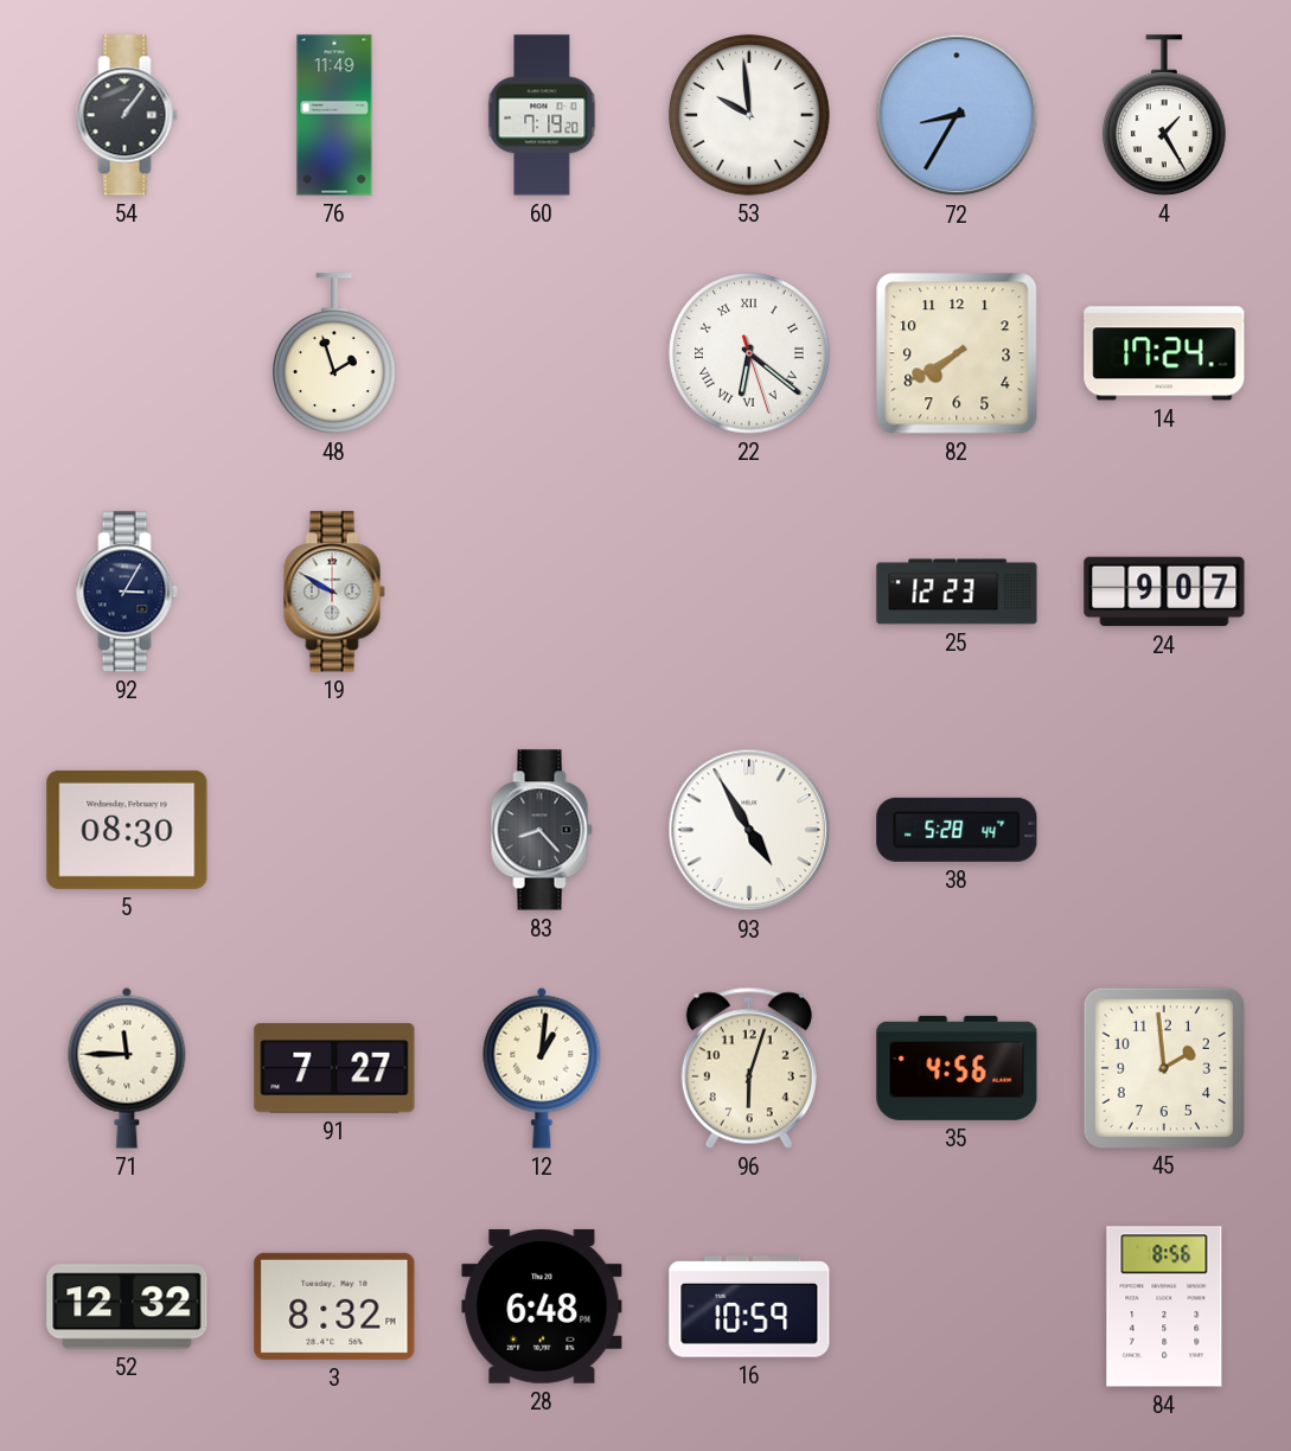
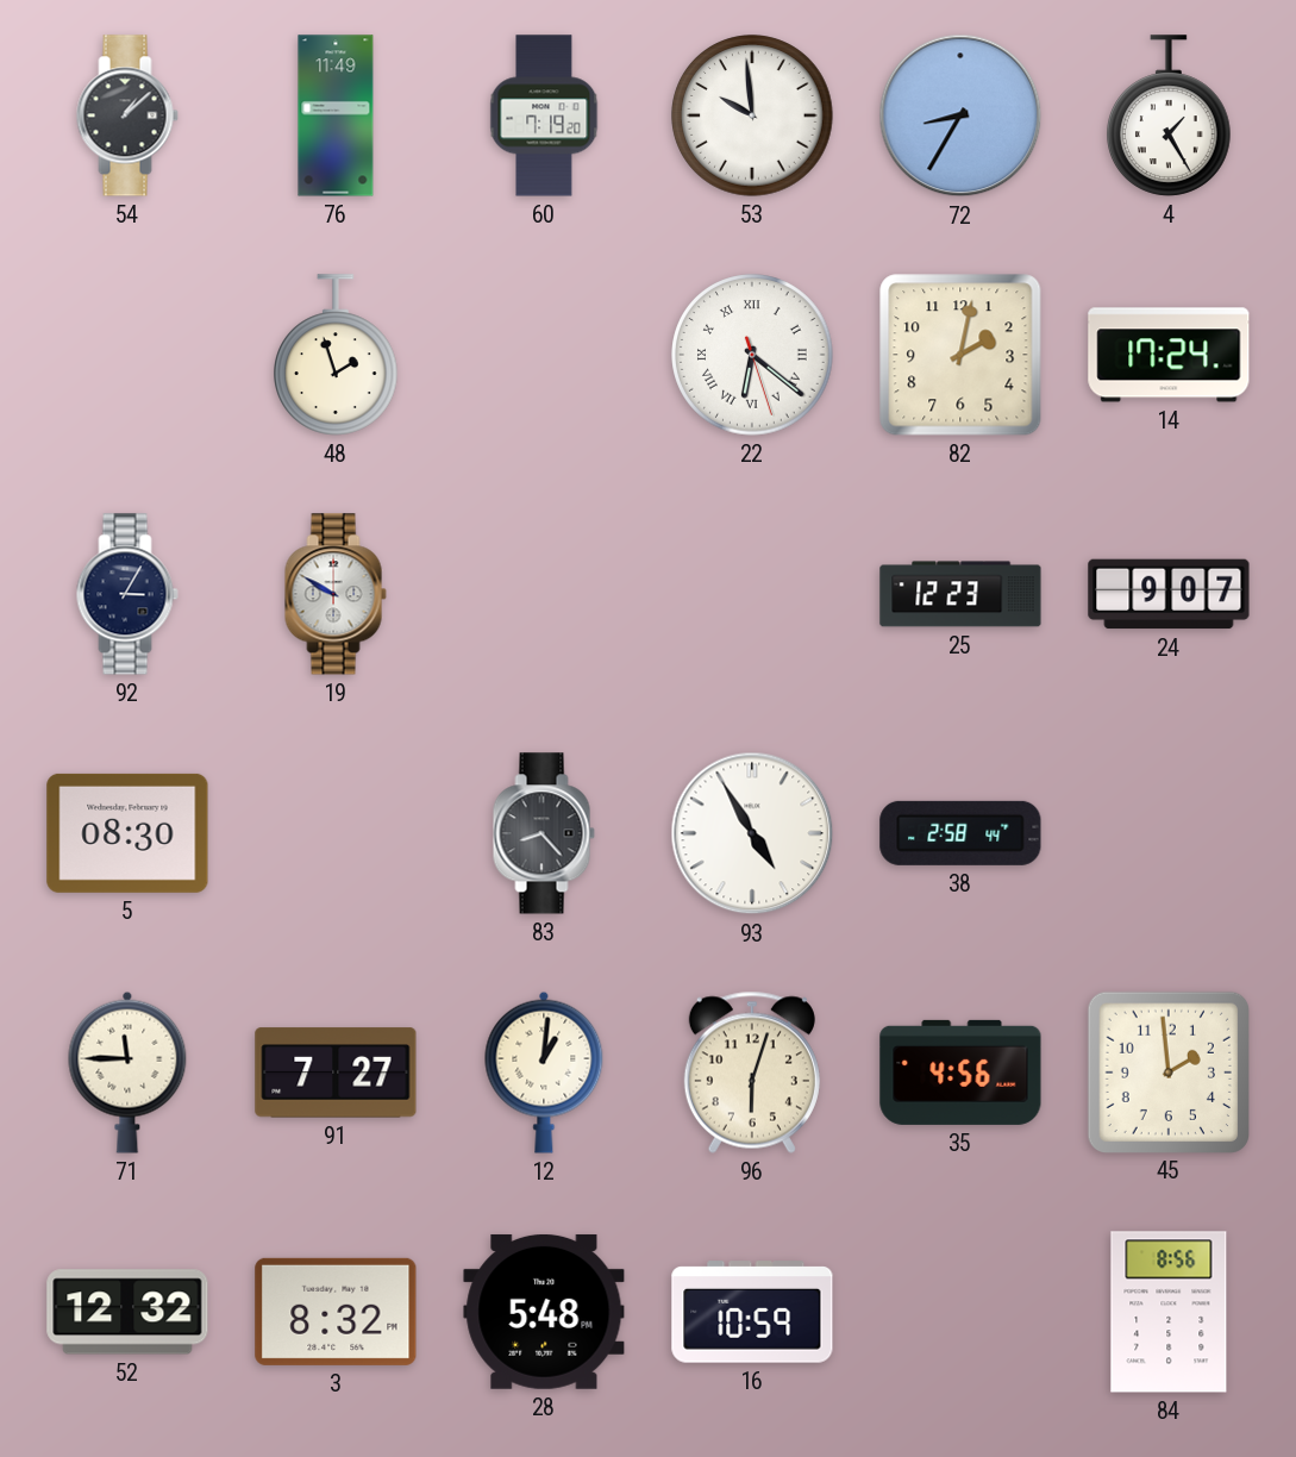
54: 1:06 -> 1:08 (127, 115)
82: 7:40 -> 2:02 (960, 355)
38: 5:28 -> 2:58 (960, 833)
28: 6:48 -> 5:48 (544, 1312)
